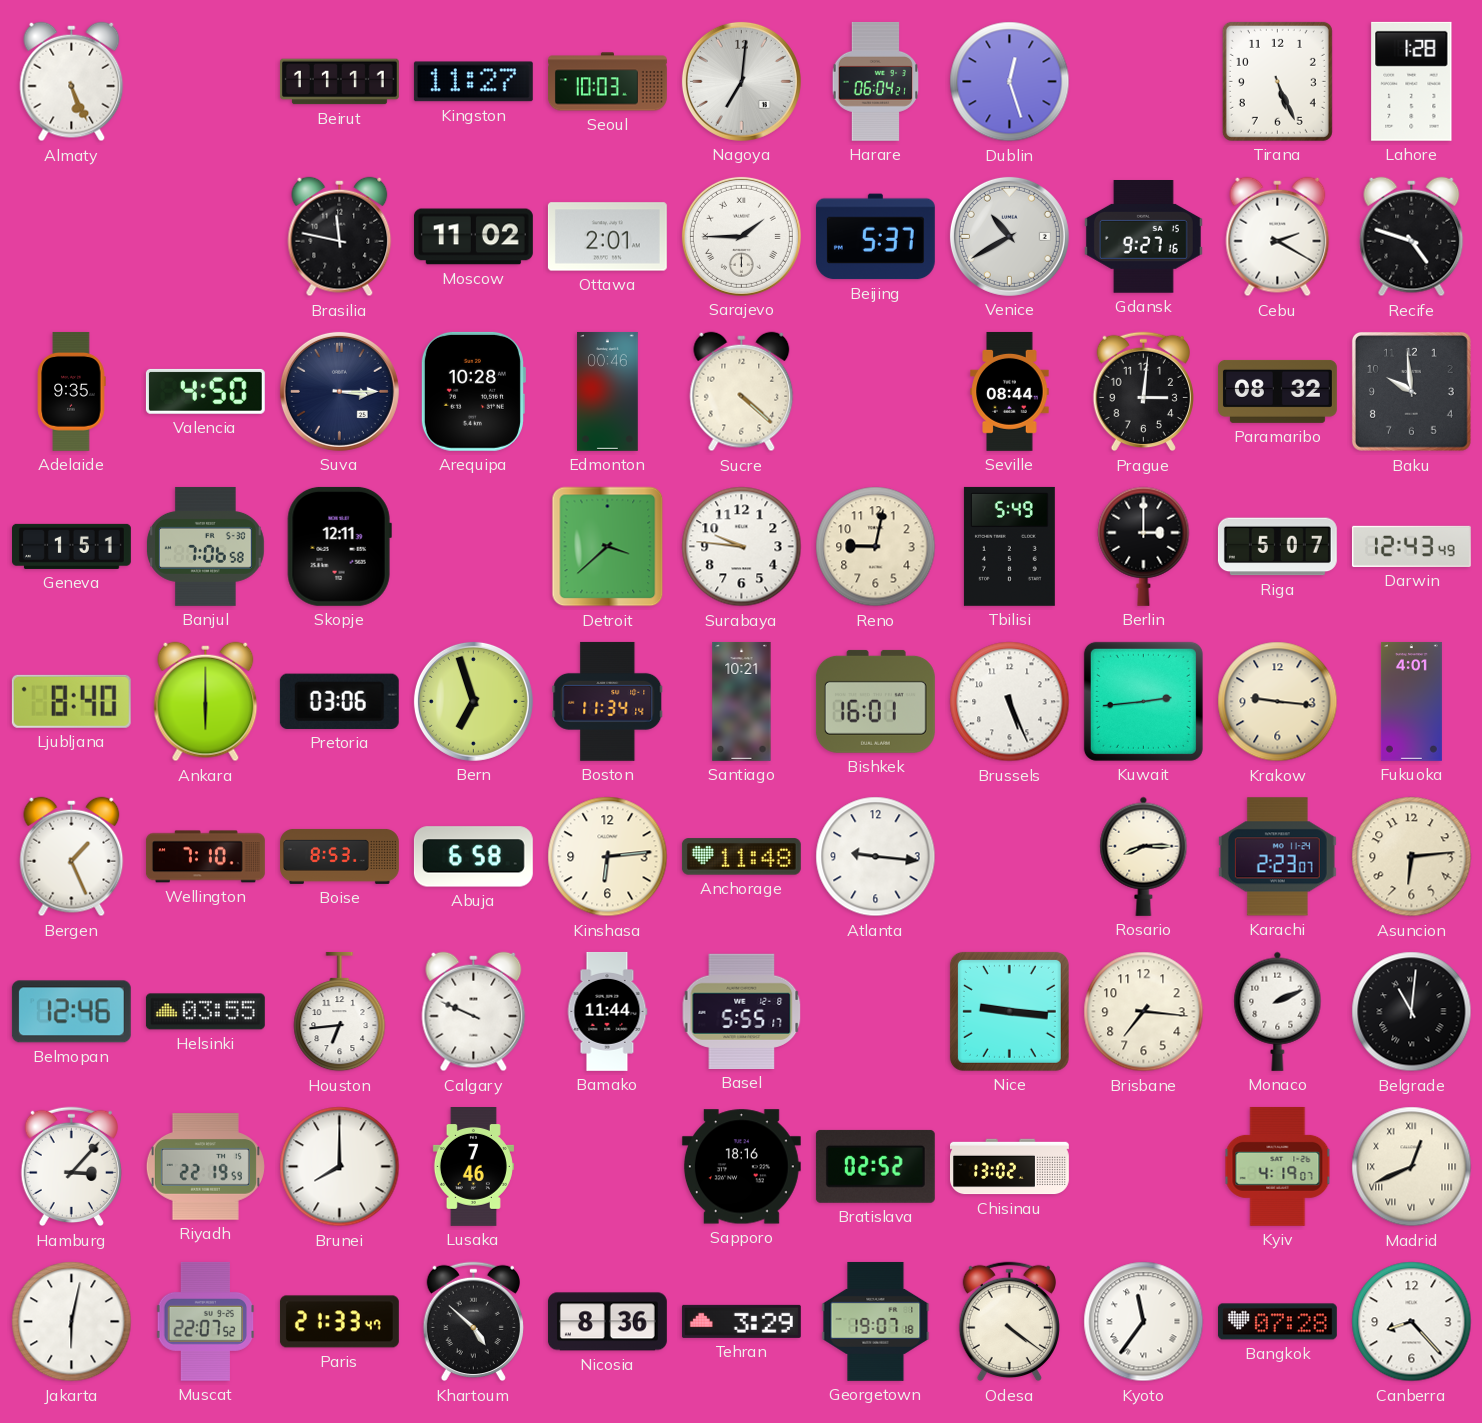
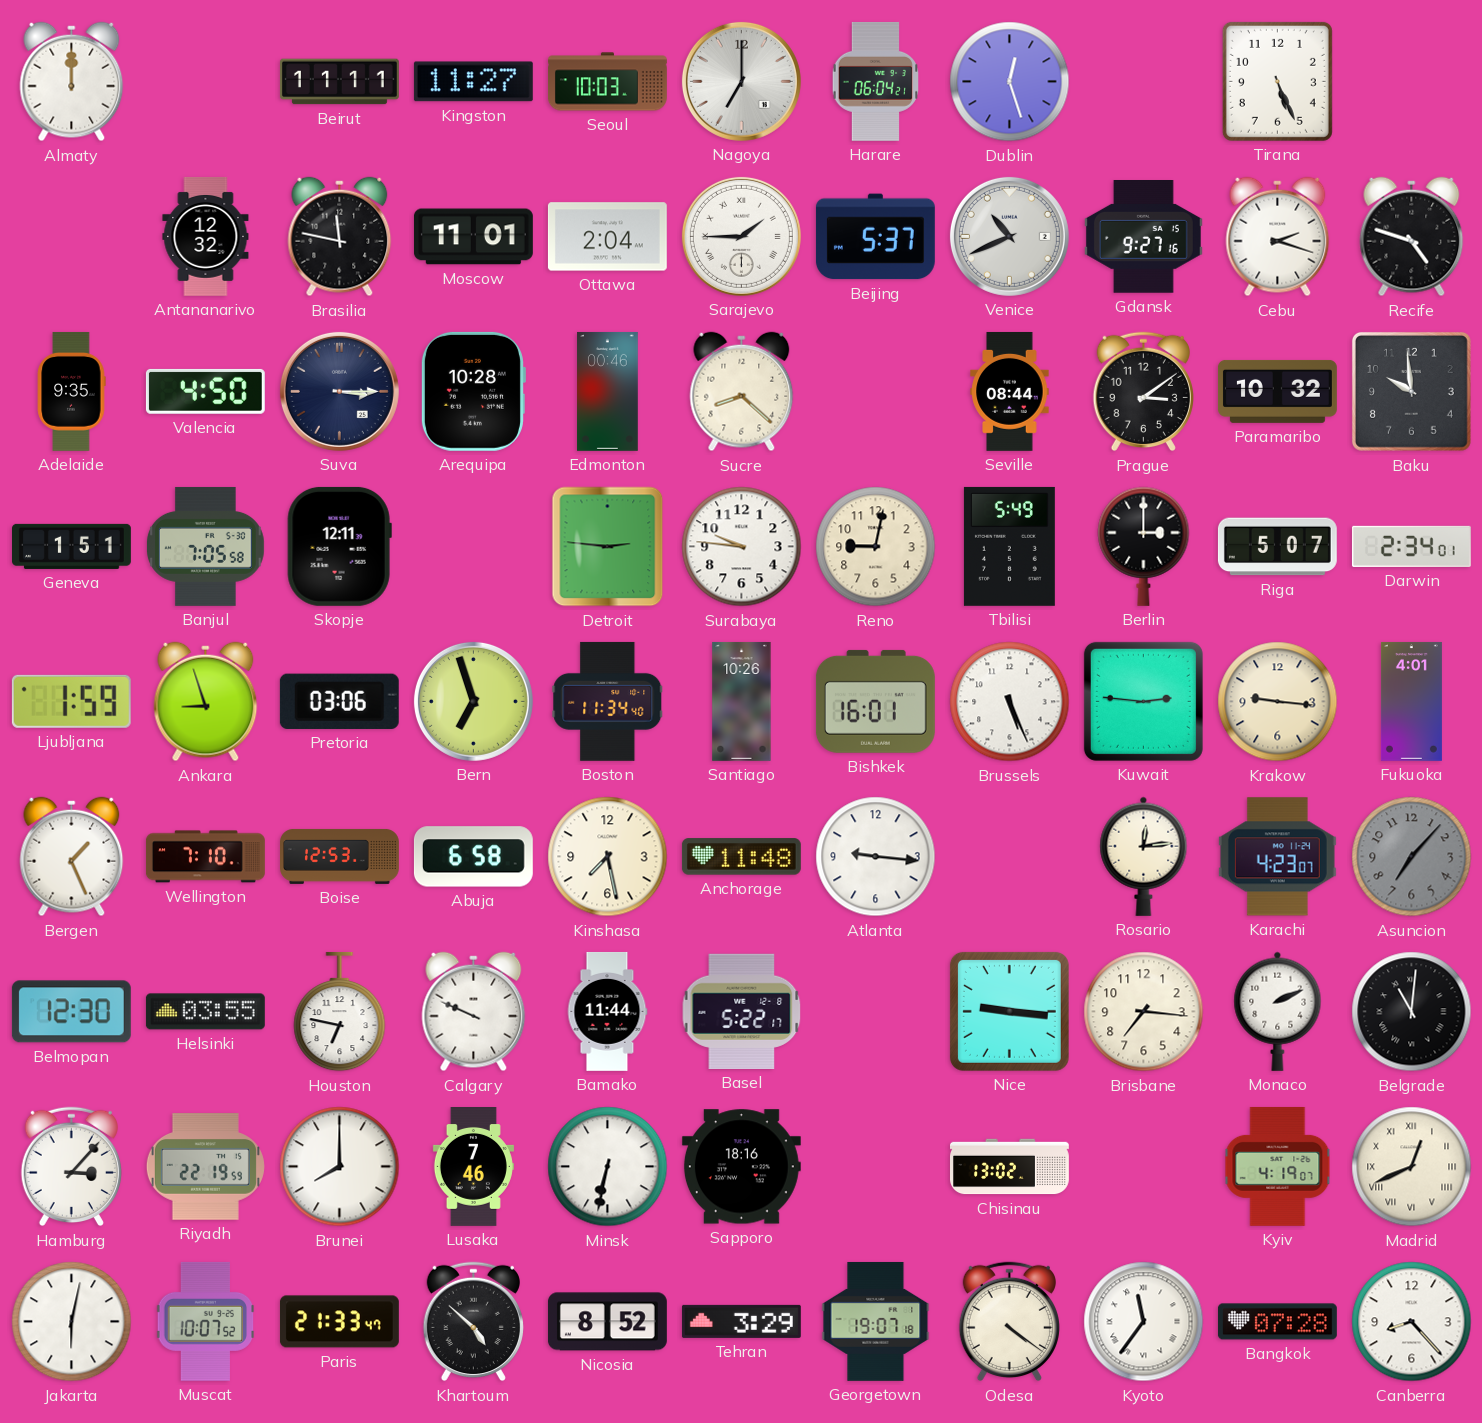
Almaty: 5:26 -> 12:00 (72, 82)
Nagoya: 7:01 -> 7:00 (741, 81)
Lahore: 1:28 -> none (1412, 81)
Antananarivo: none -> 12:32 (206, 236)
Moscow: 11:02 -> 11:01 (473, 237)
Ottawa: 2:01 -> 2:04 (607, 237)
Venice: 10:40 -> 10:41 (1009, 236)
Cebu: 2:20 -> 2:18 (1278, 237)
Sucre: 4:22 -> 8:22 (742, 392)
Prague: 3:01 -> 3:09 (1143, 392)
Paramaribo: 08:32 -> 10:32 (1277, 391)
Banjul: 7:06 -> 7:05 (205, 546)
Detroit: 3:38 -> 2:46 (608, 547)
Darwin: 12:43 -> 2:34 (1411, 546)
Ljubljana: 8:40 -> 1:59 (71, 701)
Ankara: 6:00 -> 8:57 (206, 702)
Boston: 11:34:14 -> 11:34:40 (608, 701)
Santiago: 10:21 -> 10:26 (742, 701)
Kuwait: 2:44 -> 2:46 (1143, 701)
Boise: 8:53 -> 12:53 (340, 856)
Kinshasa: 6:14 -> 7:28 (608, 857)
Rosario: 8:15 -> 12:14 (1144, 856)
Karachi: 2:23 -> 4:23 (1277, 857)
Asuncion: 6:14 -> 7:07 (1412, 857)
Asuncion dial: cream -> grey (1412, 857)
Belmopan: 12:46 -> 12:30 (71, 1012)
Houston: 6:44 -> 6:47 (340, 1012)
Basel: 5:55 -> 5:22 (742, 1011)
Minsk: none -> 6:32 (608, 1167)
Bratislava: 02:52 -> none (875, 1166)
Muscat: 22:07 -> 10:07 (206, 1321)
Nicosia: 8:36 -> 8:52 (607, 1322)
